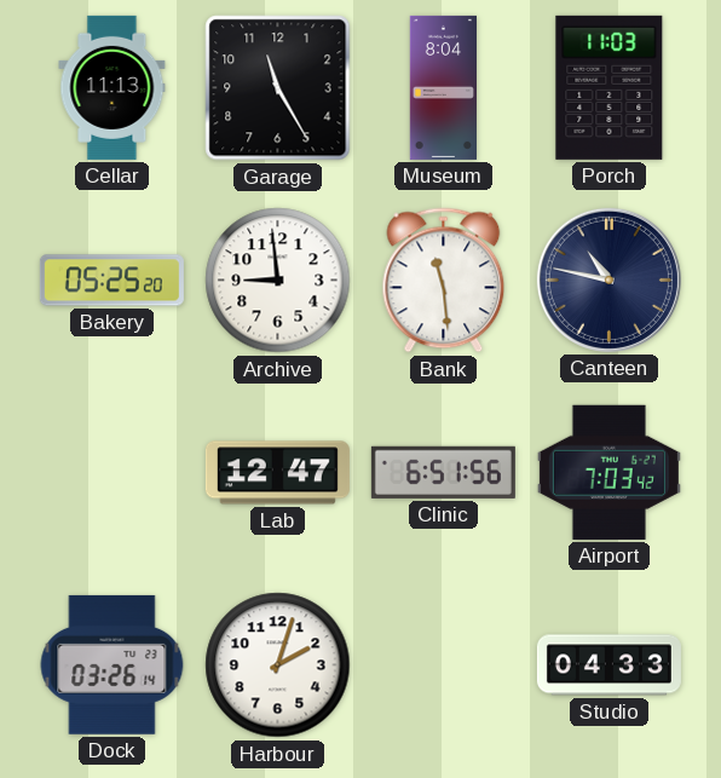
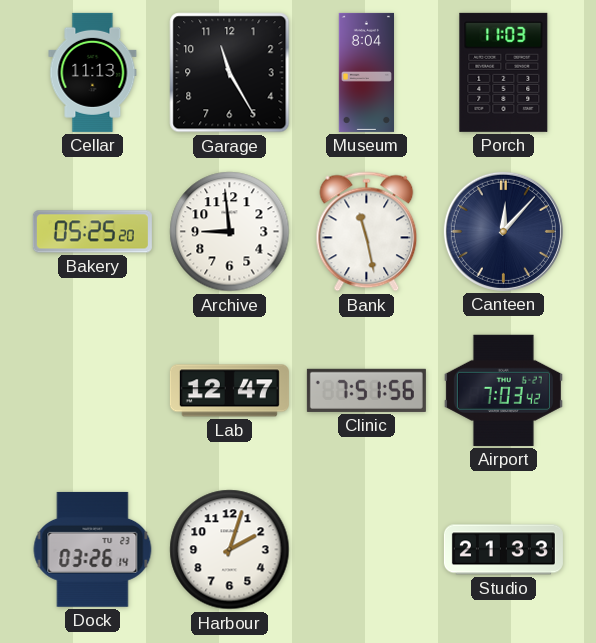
Bank: 11:29 -> 11:28 (367, 232)
Canteen: 10:47 -> 12:07 (503, 231)
Clinic: 6:51 -> 7:51 (366, 390)
Studio: 04:33 -> 21:33 (503, 550)
